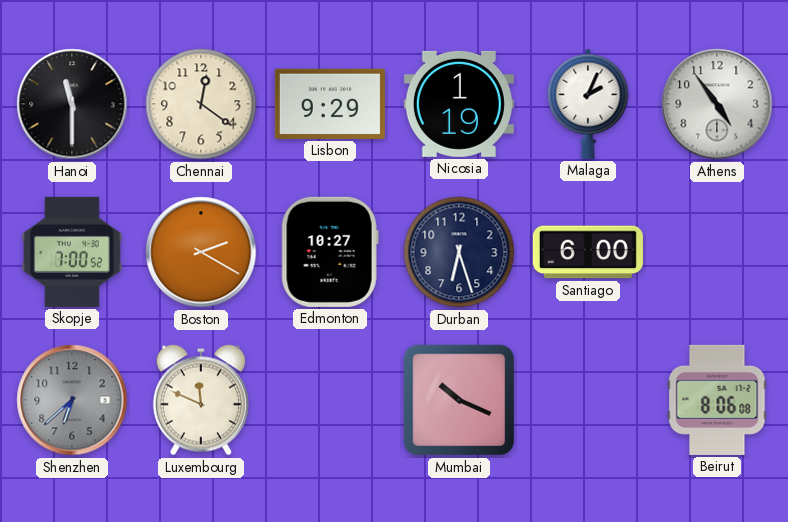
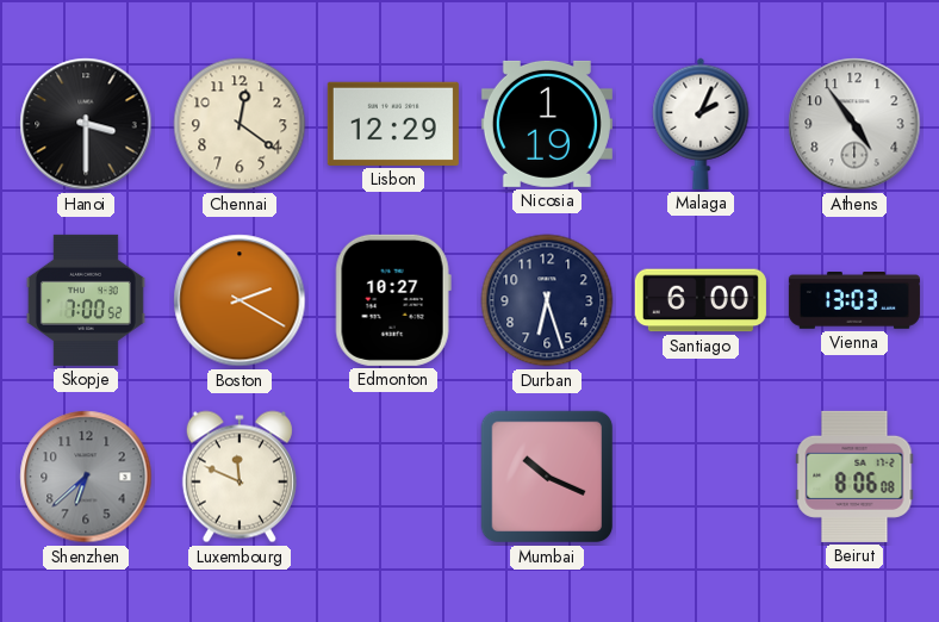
Hanoi: 11:30 -> 3:30 (86, 124)
Lisbon: 9:29 -> 12:29 (393, 124)
Vienna: none -> 13:03 (854, 300)
